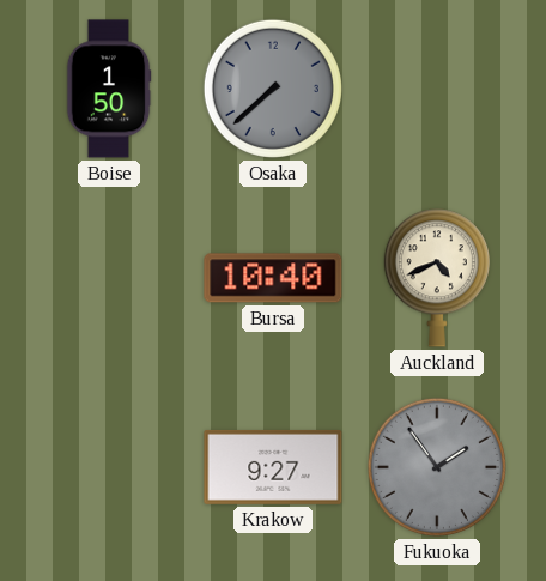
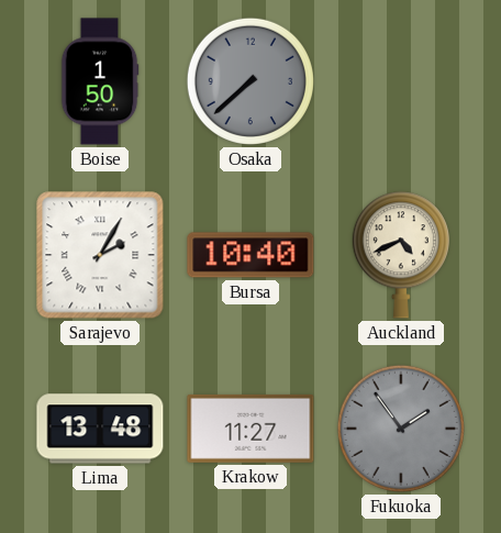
Sarajevo: none -> 2:05 (100, 255)
Lima: none -> 13:48 (100, 429)
Krakow: 9:27 -> 11:27 (250, 429)
